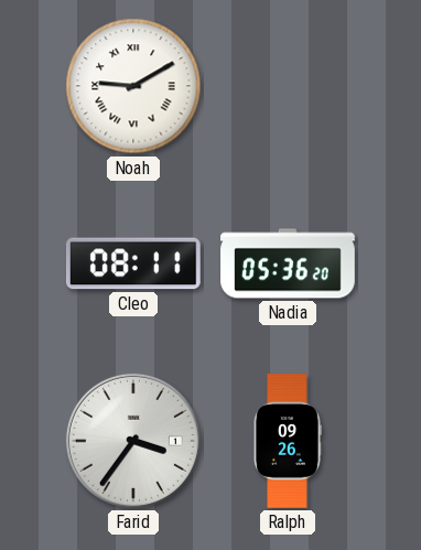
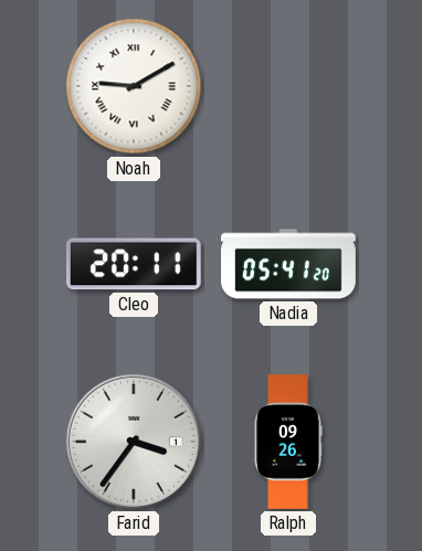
Cleo: 08:11 -> 20:11 (134, 264)
Nadia: 05:36 -> 05:41 (288, 264)
